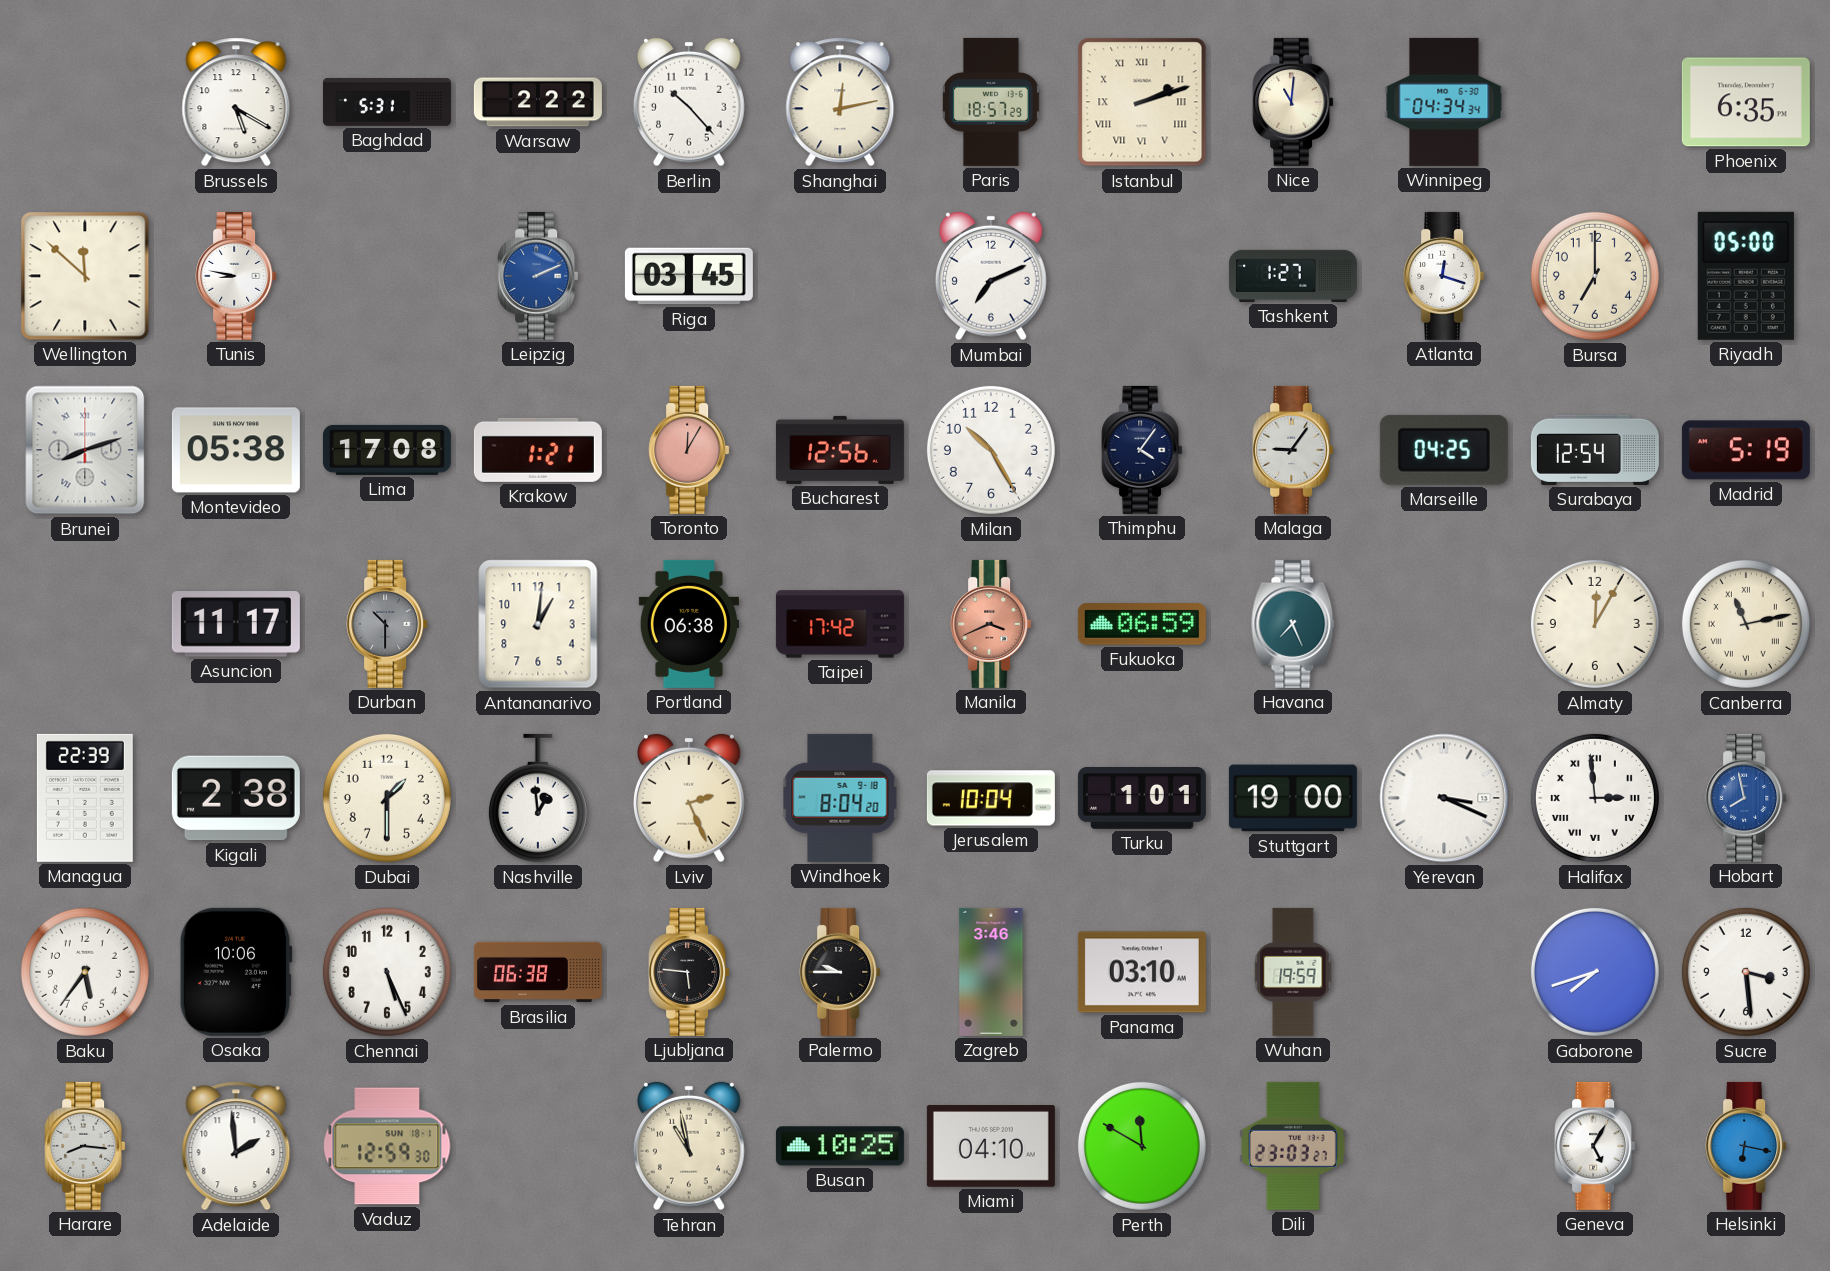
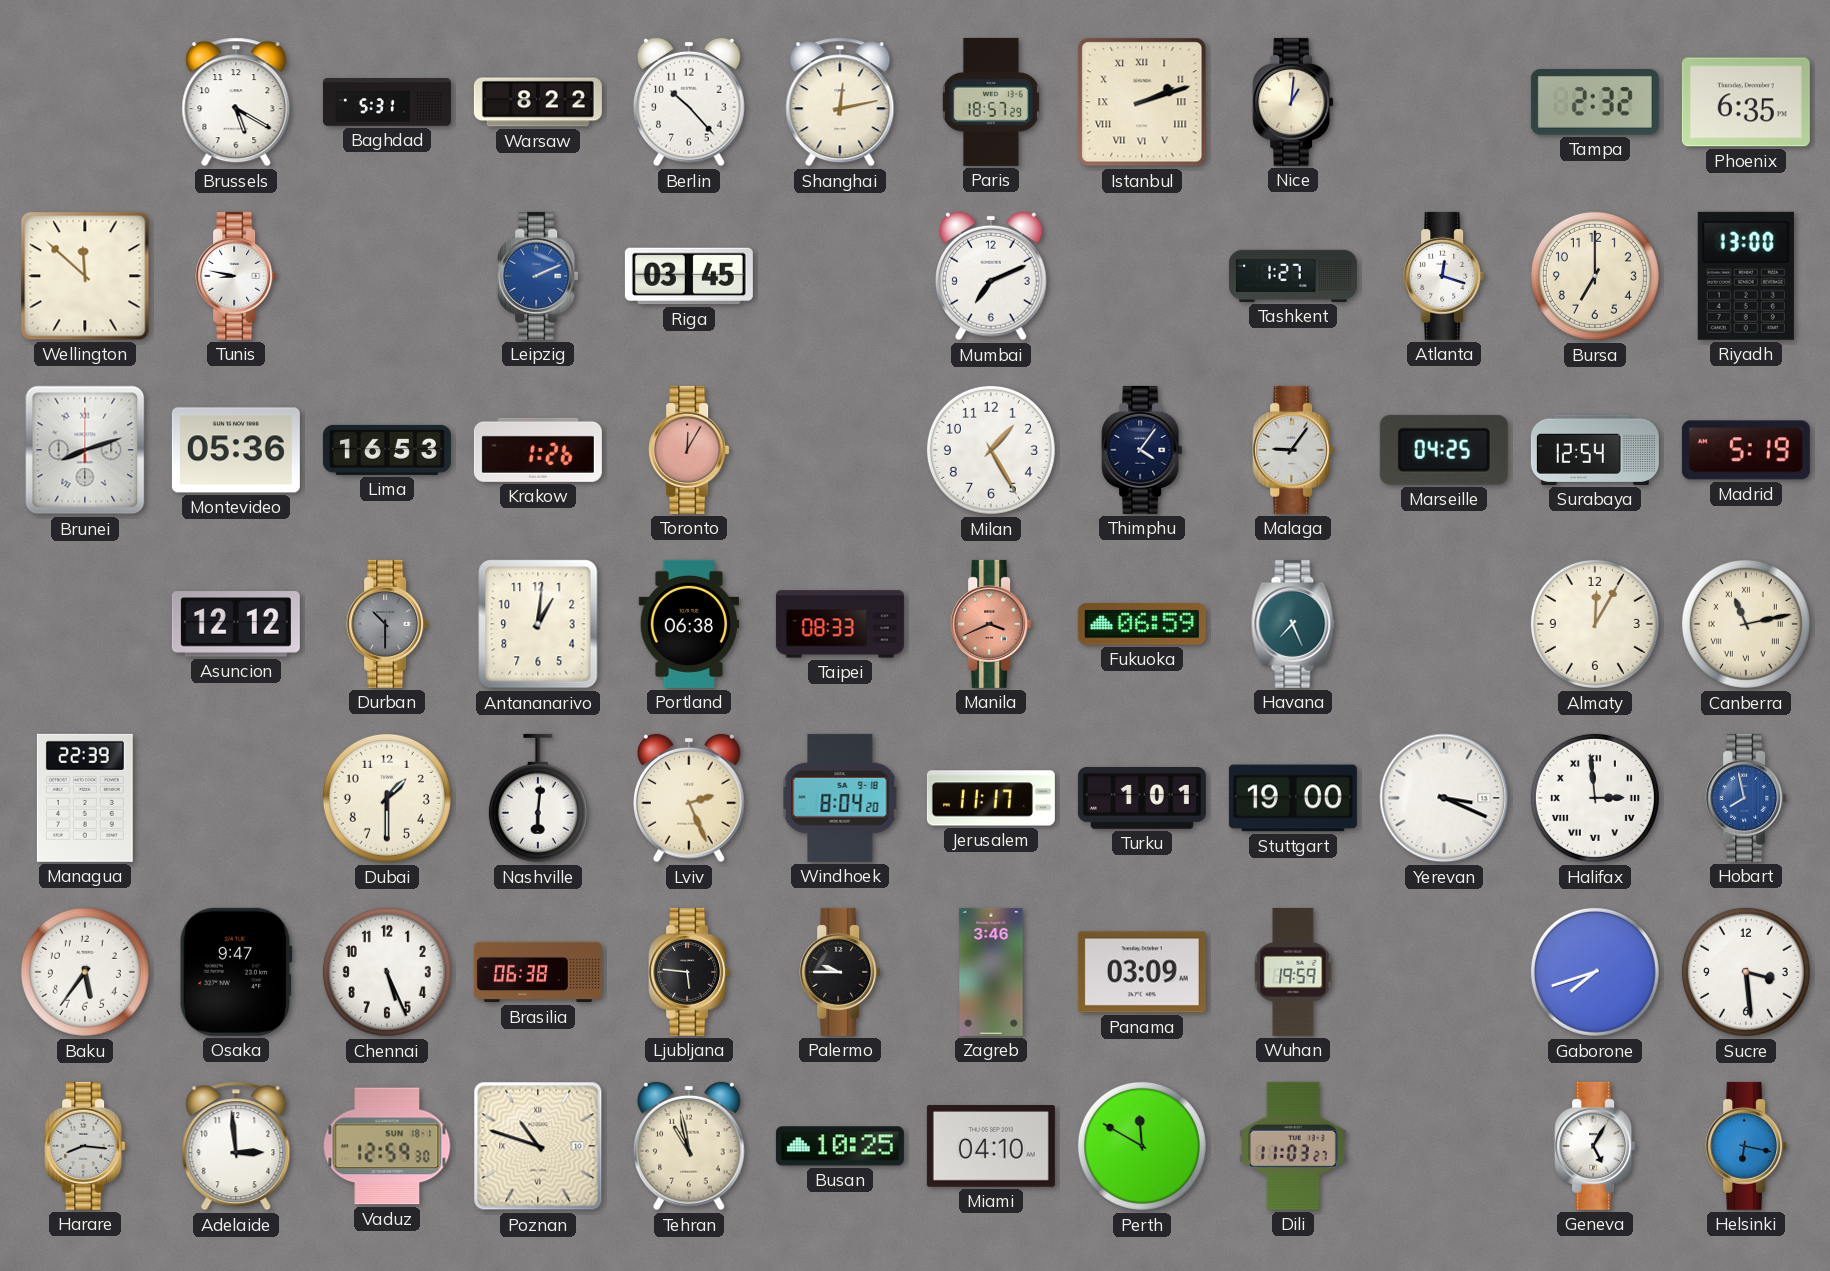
Warsaw: 2:22 -> 8:22 (538, 102)
Nice: 11:01 -> 1:01 (1293, 102)
Winnipeg: 04:34 -> none (1444, 102)
Tampa: none -> 2:32 (1595, 103)
Riyadh: 05:00 -> 13:00 (1746, 276)
Montevideo: 05:38 -> 05:36 (236, 450)
Lima: 17:08 -> 16:53 (387, 450)
Krakow: 1:21 -> 1:26 (538, 450)
Bucharest: 12:56 -> none (840, 450)
Milan: 10:25 -> 1:25 (991, 450)
Asuncion: 11:17 -> 12:12 (236, 624)
Taipei: 17:42 -> 08:33 (840, 624)
Kigali: 2:38 -> none (236, 798)
Nashville: 12:59 -> 6:01 (538, 798)
Jerusalem: 10:04 -> 11:17 (991, 798)
Osaka: 10:06 -> 9:47 (236, 972)
Panama: 03:10 -> 03:09 (1142, 972)
Adelaide: 1:59 -> 2:59 (236, 1146)
Poznan: none -> 10:48 (538, 1146)
Dili: 23:03 -> 11:03 (1293, 1146)
